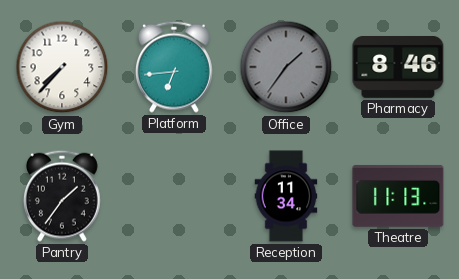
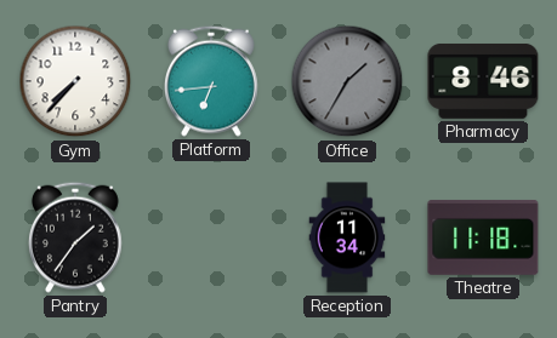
Office: 1:36 -> 1:35 (347, 81)
Theatre: 11:13 -> 11:18 (483, 237)
